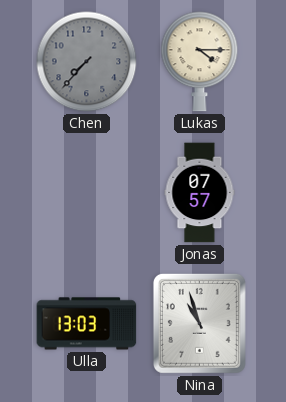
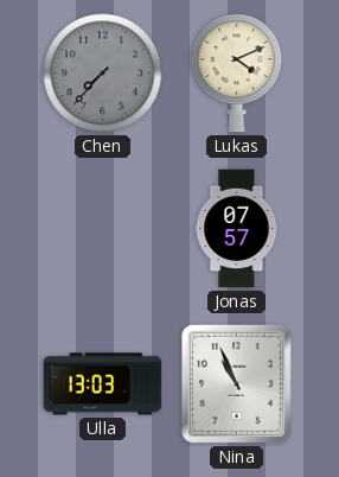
Lukas: 4:15 -> 4:11 (237, 74)
Nina: 10:57 -> 10:56 (236, 383)
